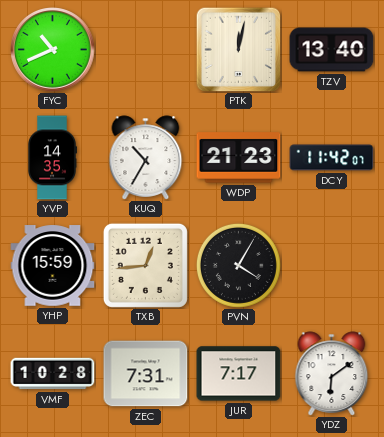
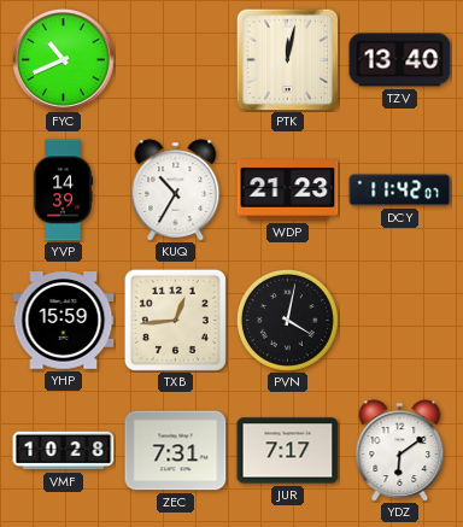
YVP: 14:35 -> 14:39 (63, 191)
PVN: 4:05 -> 4:02 (287, 320)
